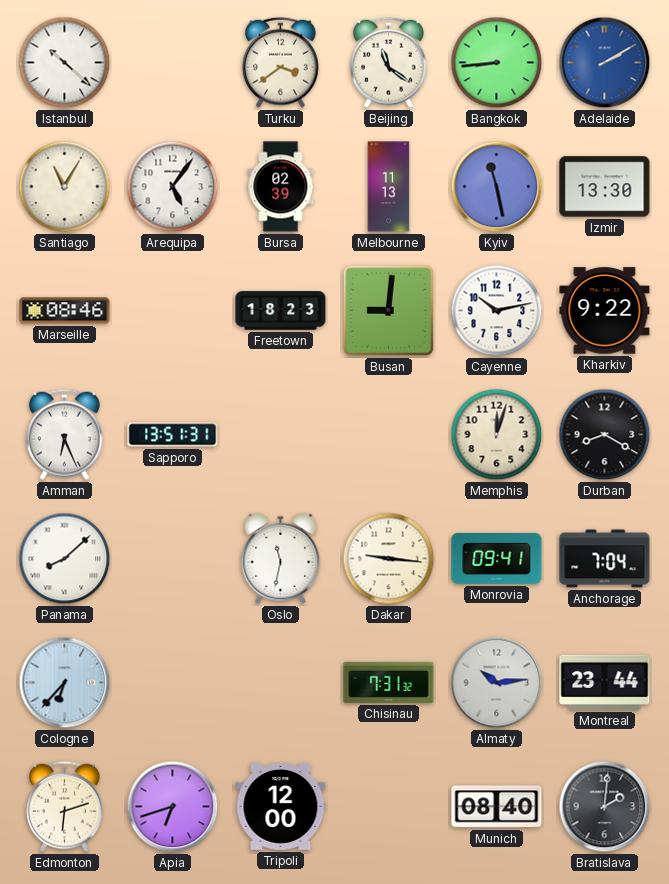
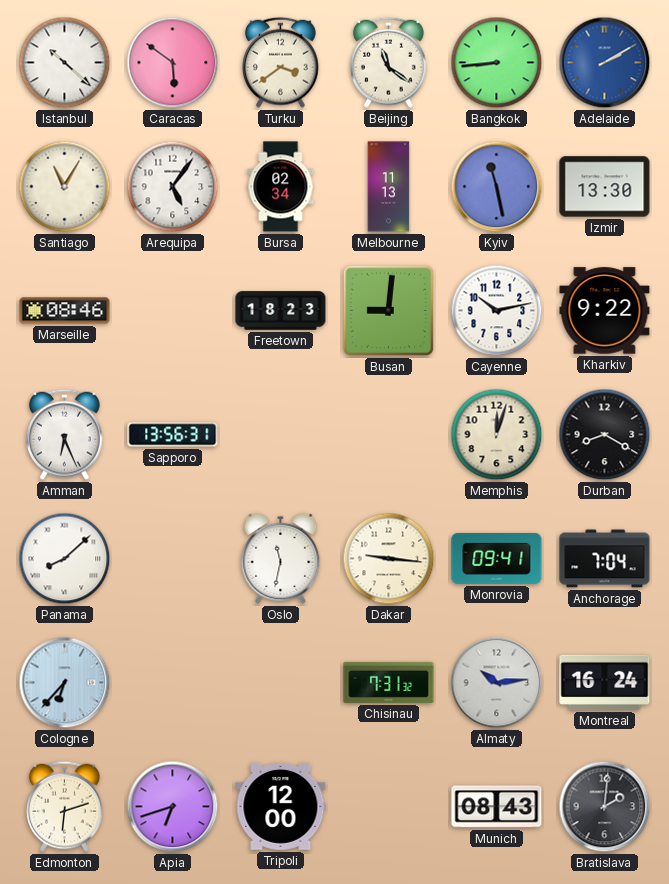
Caracas: none -> 5:51 (173, 63)
Bursa: 02:39 -> 02:34 (281, 187)
Sapporo: 13:51 -> 13:56 (173, 435)
Montreal: 23:44 -> 16:24 (605, 682)
Munich: 08:40 -> 08:43 (497, 807)
